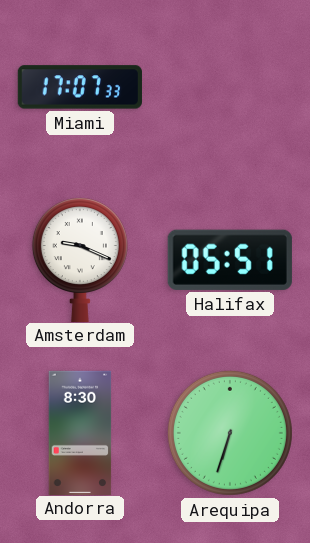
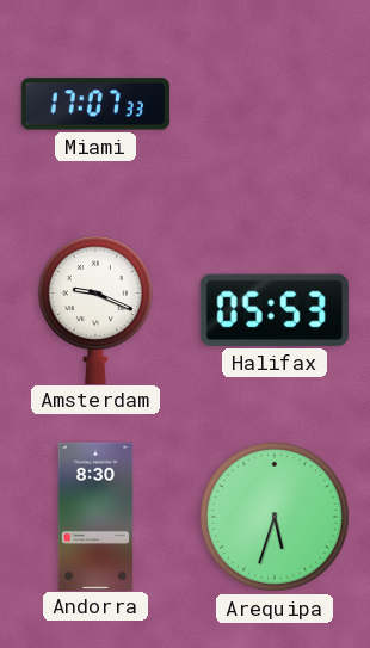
Halifax: 05:51 -> 05:53 (275, 310)
Arequipa: 6:33 -> 5:33 (275, 517)
